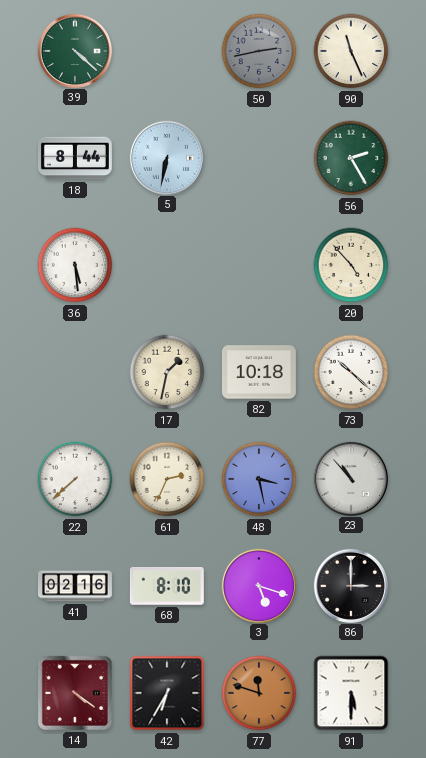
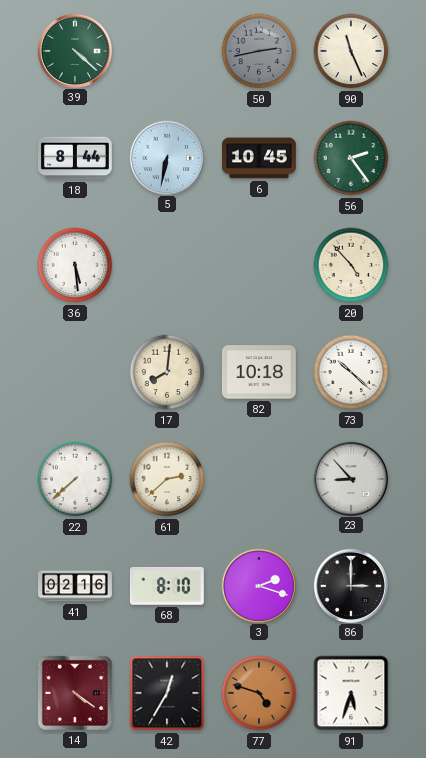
6: none -> 10:45 (259, 158)
56: 2:25 -> 2:24 (351, 158)
17: 1:32 -> 8:01 (167, 372)
61: 2:34 -> 2:38 (167, 479)
48: 3:28 -> none (259, 479)
23: 10:53 -> 8:53 (350, 478)
3: 5:18 -> 2:18 (258, 585)
42: 6:35 -> 12:35 (167, 693)
77: 11:48 -> 4:48 (259, 693)
91: 5:30 -> 5:33 (351, 693)
